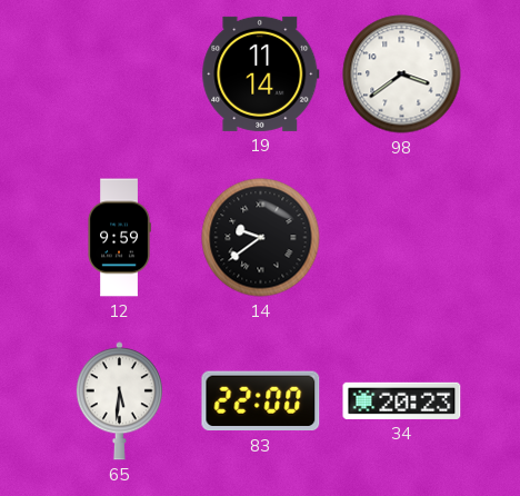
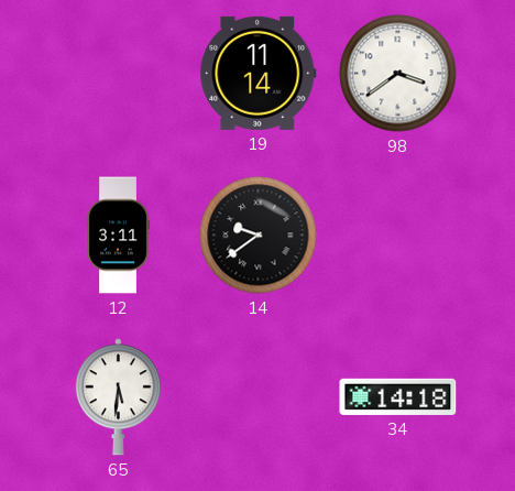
12: 9:59 -> 3:11 (118, 236)
83: 22:00 -> none (261, 401)
34: 20:23 -> 14:18 (398, 396)
